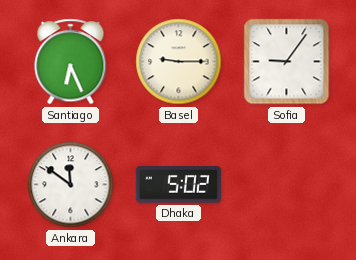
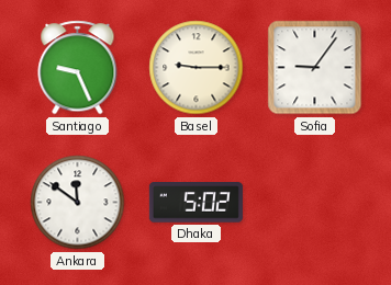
Santiago: 6:26 -> 9:26 (78, 68)
